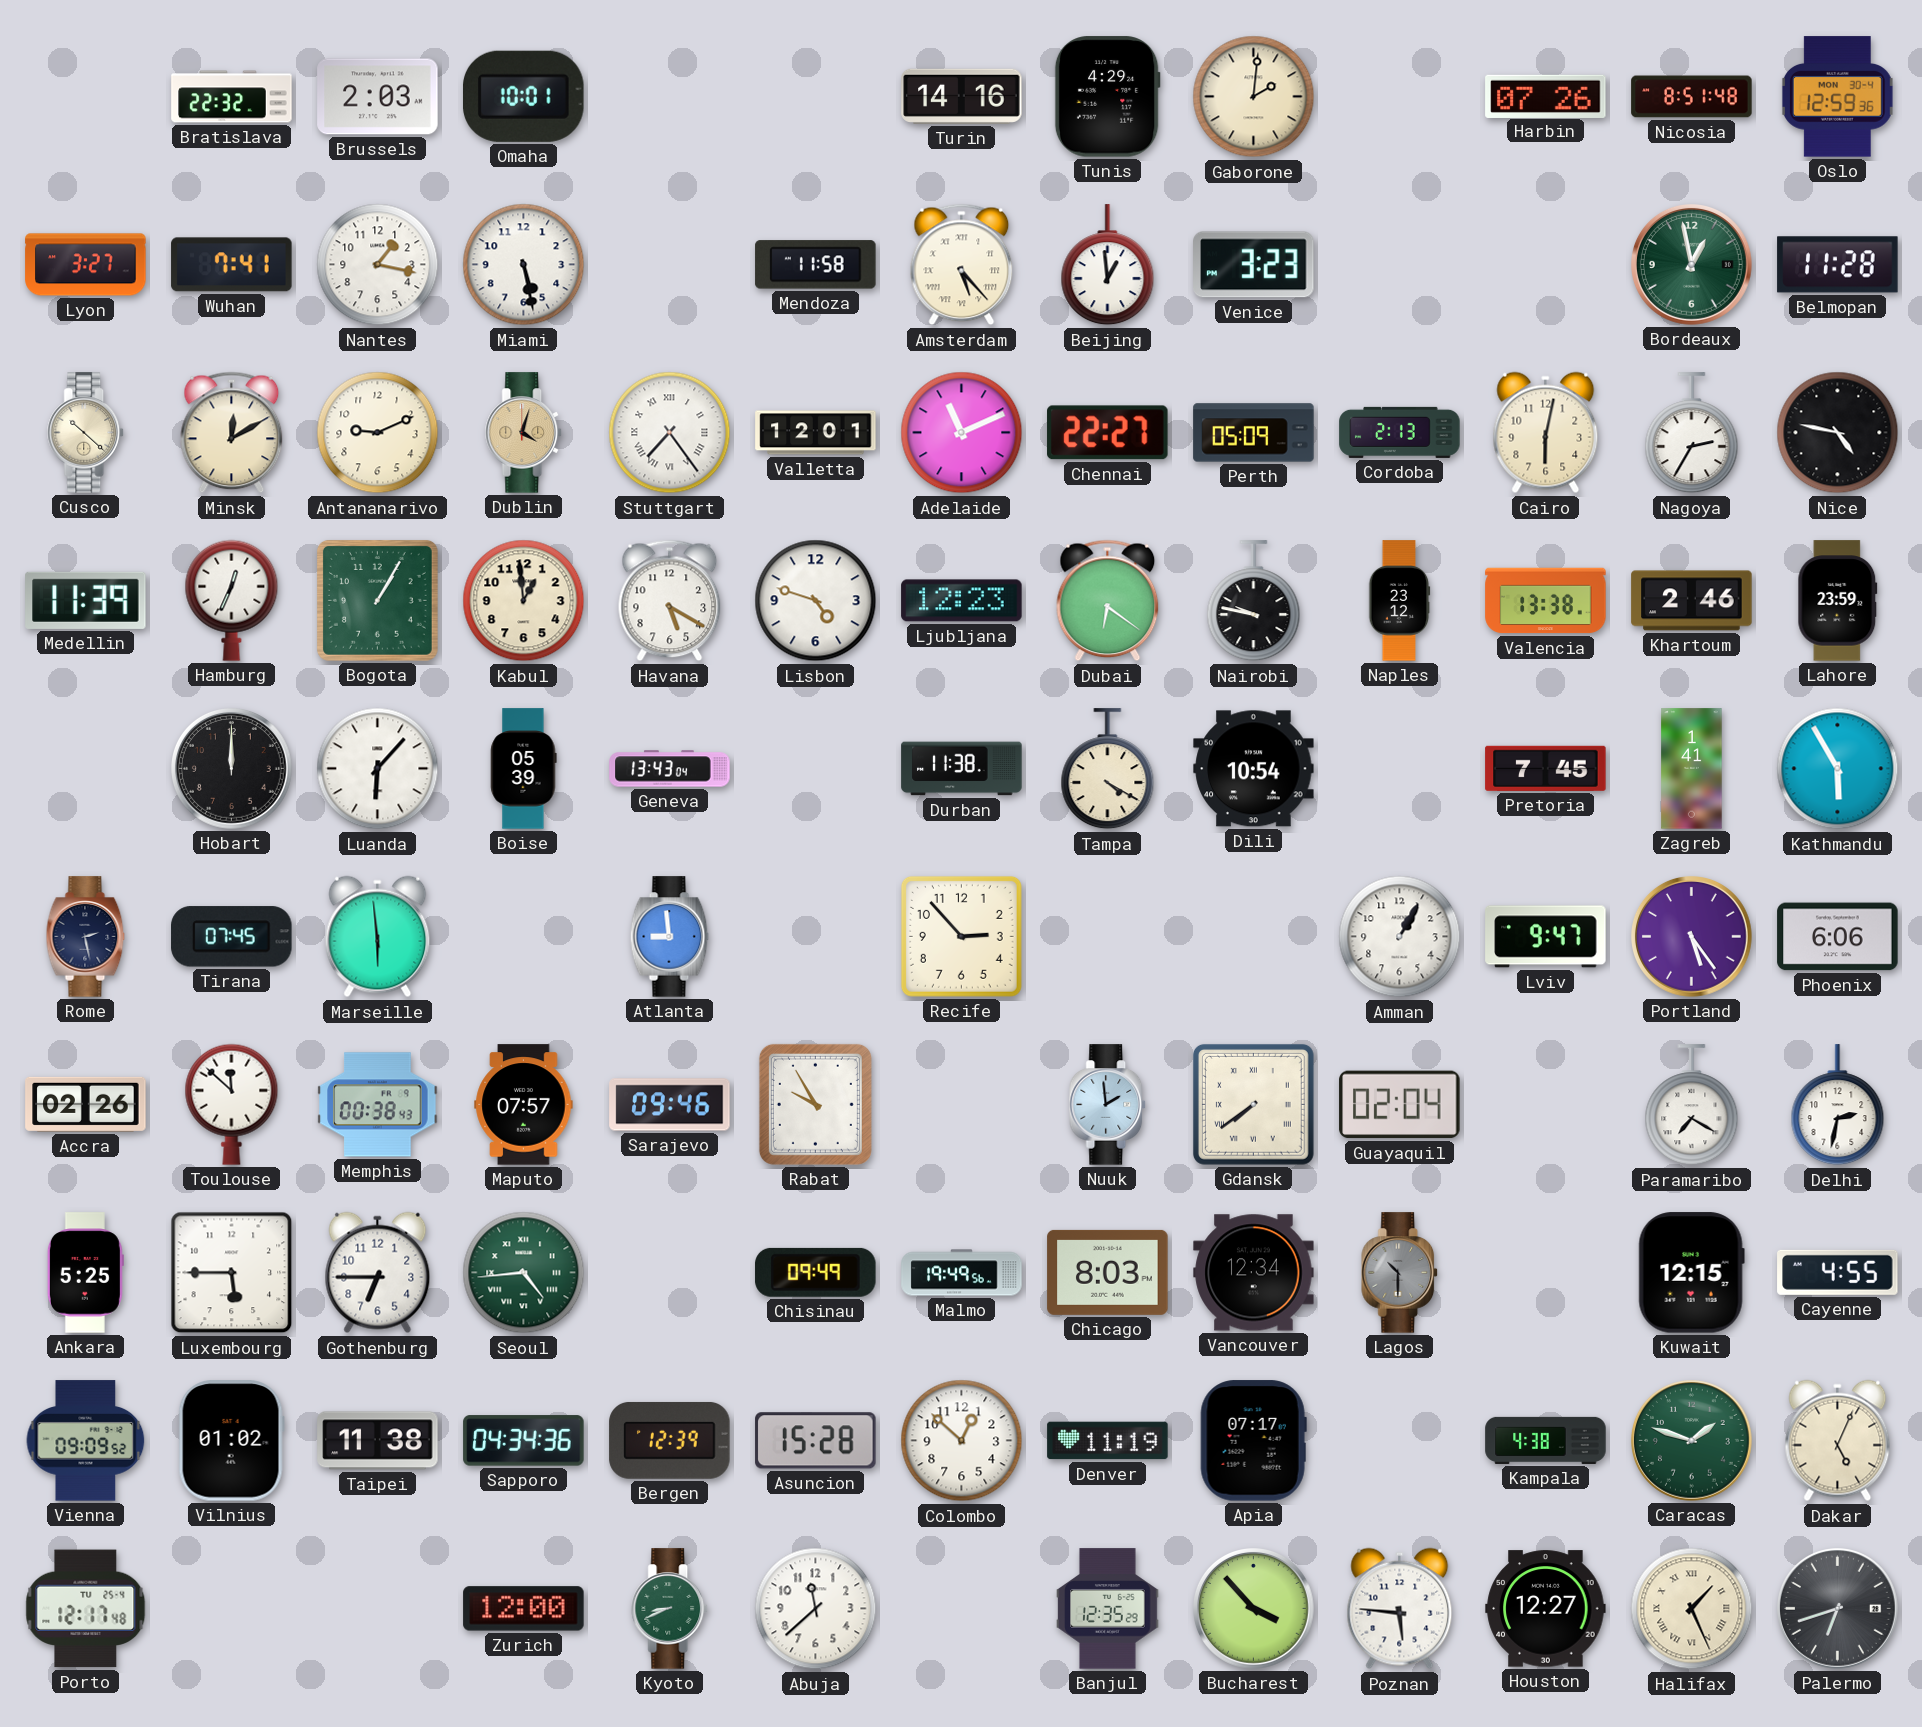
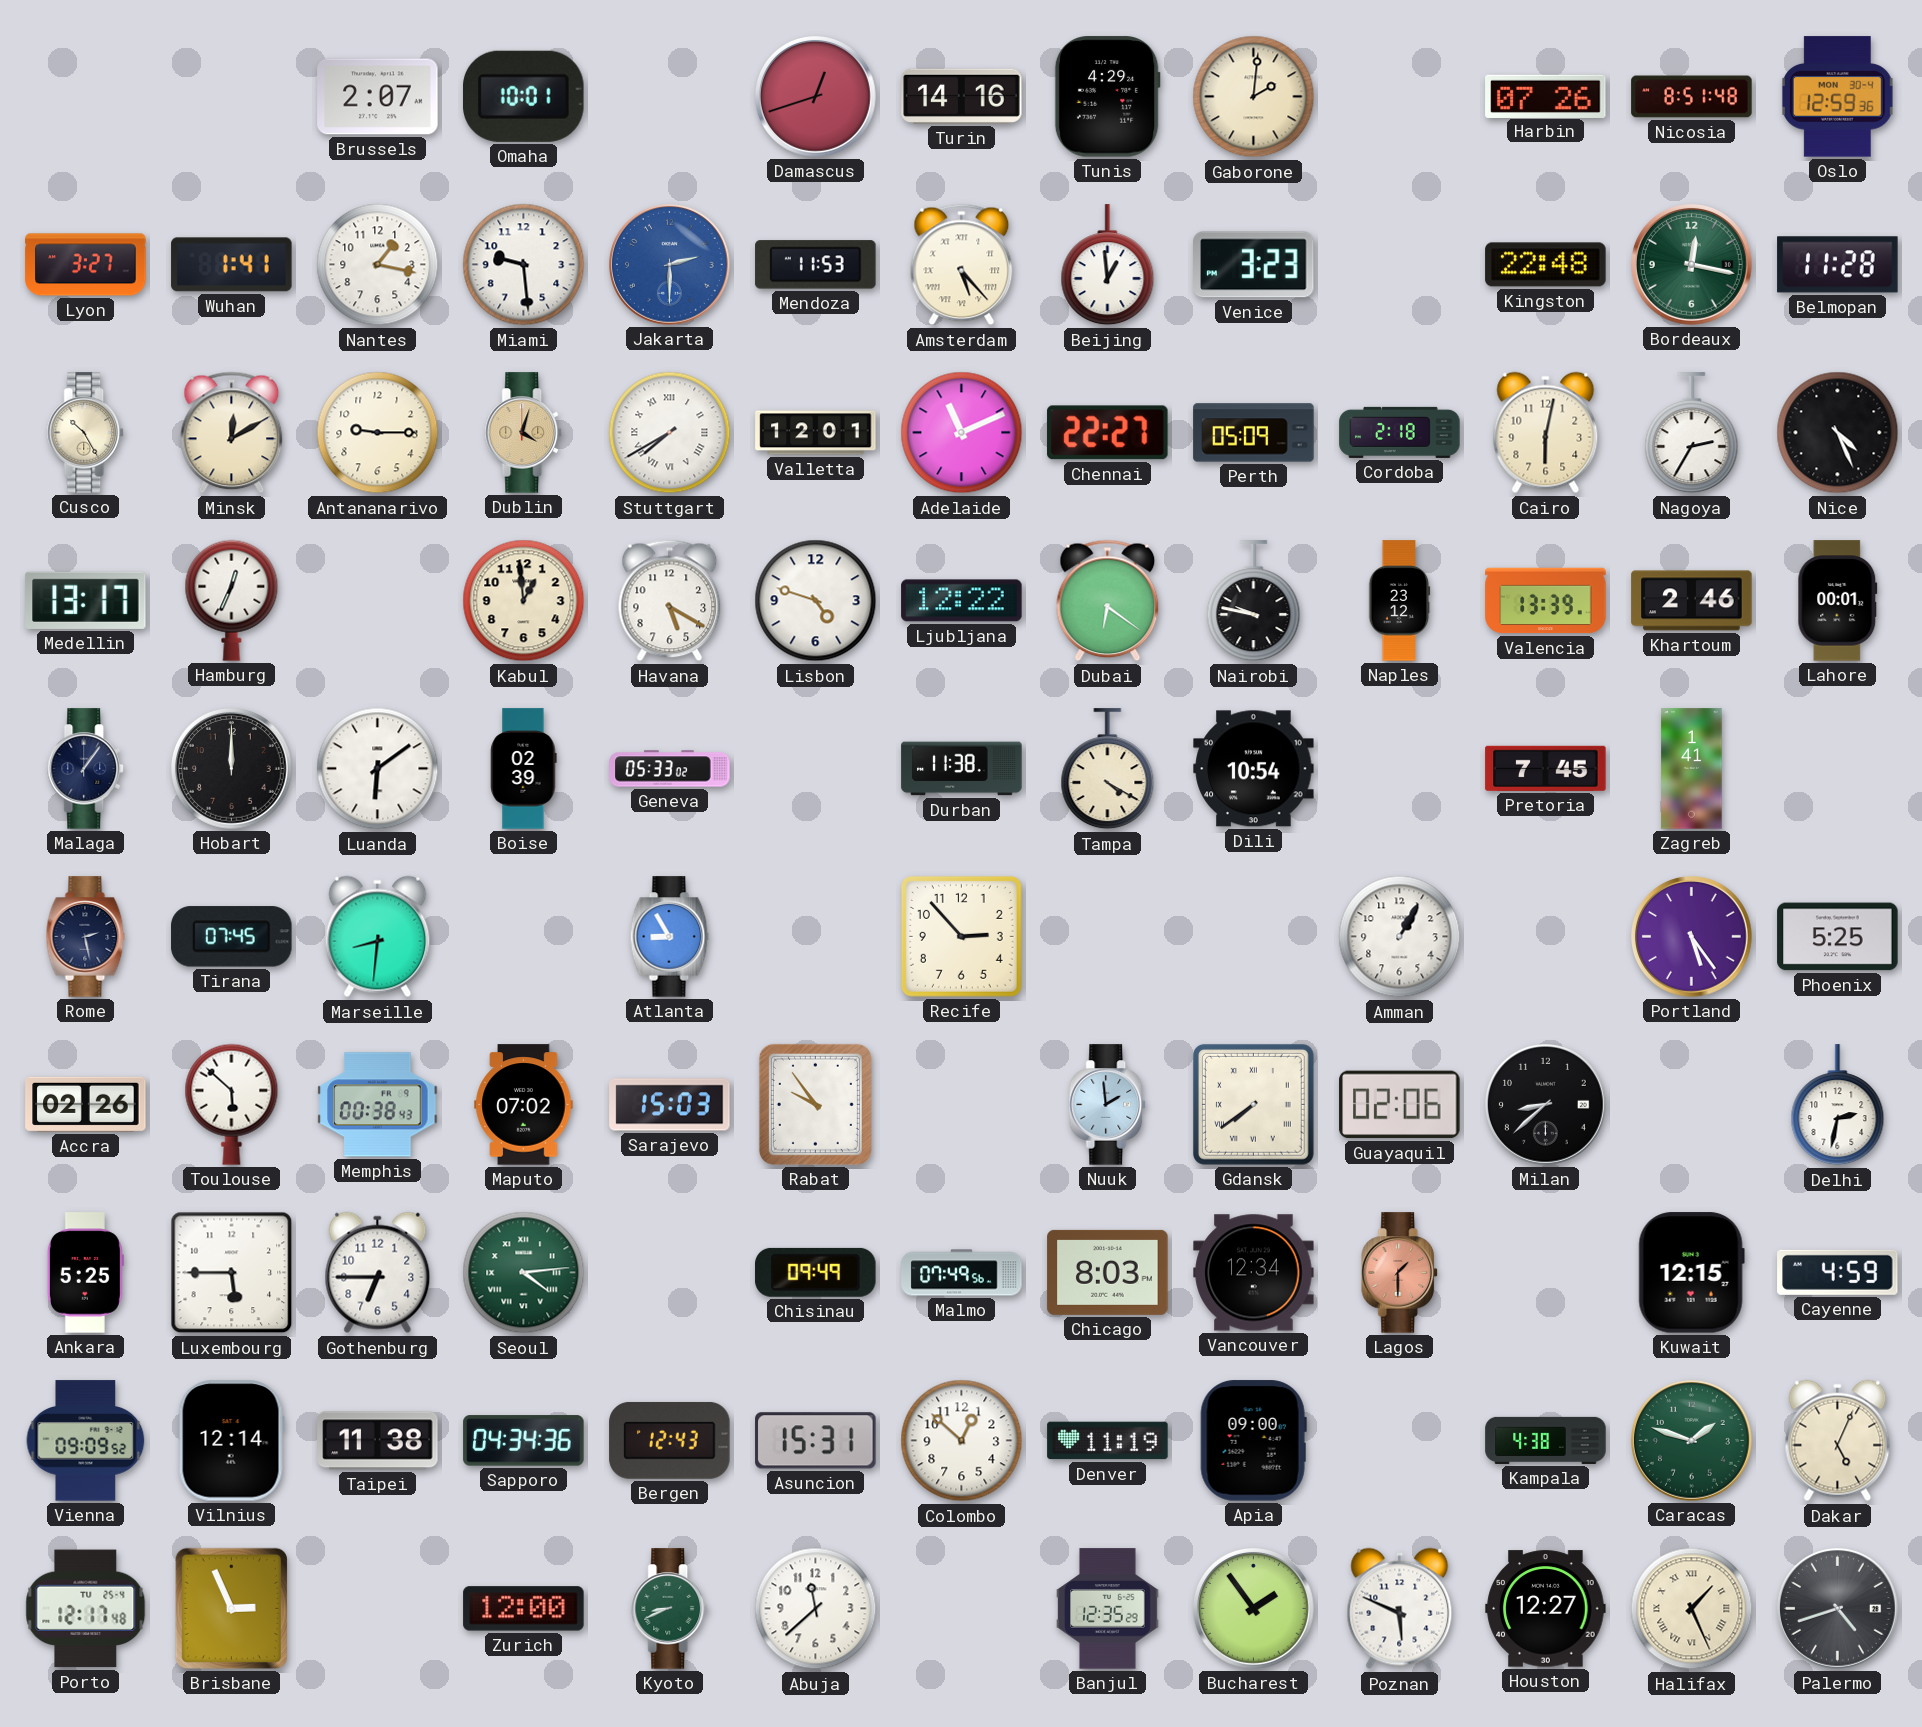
Bratislava: 22:32 -> none (232, 97)
Brussels: 2:03 -> 2:07 (378, 97)
Damascus: none -> 12:42 (816, 97)
Wuhan: 7:41 -> 1:41 (232, 265)
Miami: 5:28 -> 9:29 (524, 265)
Jakarta: none -> 2:30 (670, 265)
Mendoza: 11:58 -> 11:53 (816, 265)
Kingston: none -> 22:48 (1546, 265)
Bordeaux: 12:58 -> 12:17 (1692, 265)
Cusco: 10:22 -> 10:25 (86, 433)
Antananarivo: 9:11 -> 9:15 (378, 433)
Stuttgart: 7:24 -> 7:40 (670, 433)
Cordoba: 2:13 -> 2:18 (1400, 432)
Nice: 4:47 -> 4:26 (1838, 433)
Medellin: 11:39 -> 13:17 (86, 600)
Bogota: 1:05 -> none (377, 600)
Ljubljana: 12:23 -> 12:22 (962, 601)
Valencia: 13:38 -> 13:39 (1546, 601)
Lahore: 23:59 -> 00:01 (1838, 601)
Malaga: none -> 1:06 (86, 769)
Luanda: 6:07 -> 6:09 (378, 769)
Boise: 05:39 -> 02:39 (524, 769)
Geneva: 13:43 -> 05:33 (670, 769)
Kathmandu: 5:55 -> none (1838, 769)
Marseille: 5:59 -> 8:31 (378, 937)
Atlanta: 8:59 -> 8:55 (670, 937)
Lviv: 9:47 -> none (1546, 937)
Phoenix: 6:06 -> 5:25 (1838, 937)
Toulouse: 11:52 -> 5:52 (232, 1104)
Maputo: 07:57 -> 07:02 (524, 1105)
Sarajevo: 09:46 -> 15:03 (670, 1105)
Rabat: 9:55 -> 9:54 (815, 1104)
Guayaquil: 02:04 -> 02:06 (1400, 1105)
Milan: none -> 8:38 (1546, 1105)
Paramaribo: 7:20 -> none (1692, 1105)
Seoul: 4:44 -> 4:14 (524, 1273)
Malmo: 19:49 -> 07:49 (962, 1273)
Lagos: 10:30 -> 1:30 (1400, 1273)
Lagos dial: grey -> salmon (1400, 1273)
Cayenne: 4:55 -> 4:59 (1838, 1272)
Vilnius: 01:02 -> 12:14 (231, 1441)
Bergen: 12:39 -> 12:43 (670, 1441)
Asuncion: 15:28 -> 15:31 (816, 1441)
Apia: 07:17 -> 09:00 (1253, 1441)
Brisbane: none -> 2:56 (231, 1608)
Bucharest: 3:53 -> 1:54 (1254, 1609)
Poznan: 5:46 -> 5:49 (1400, 1609)
Palermo: 6:42 -> 4:42 (1838, 1609)
